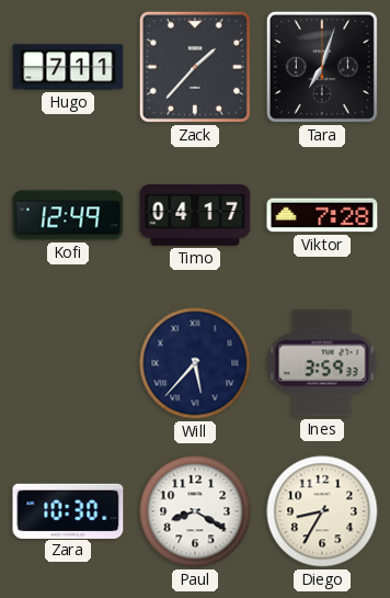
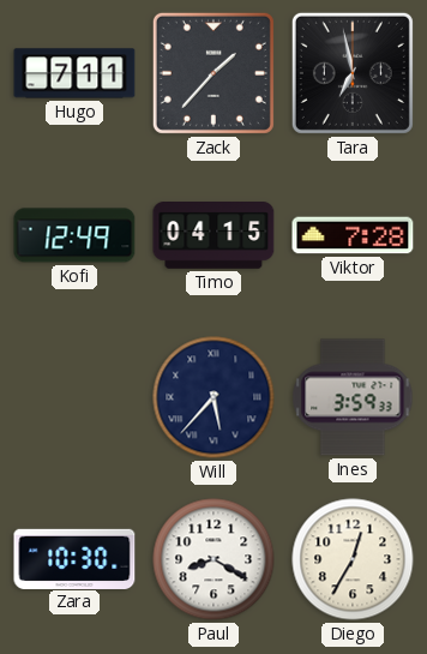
Tara: 7:03 -> 6:58 (353, 73)
Timo: 04:17 -> 04:15 (213, 236)
Diego: 8:35 -> 12:35 (353, 559)
